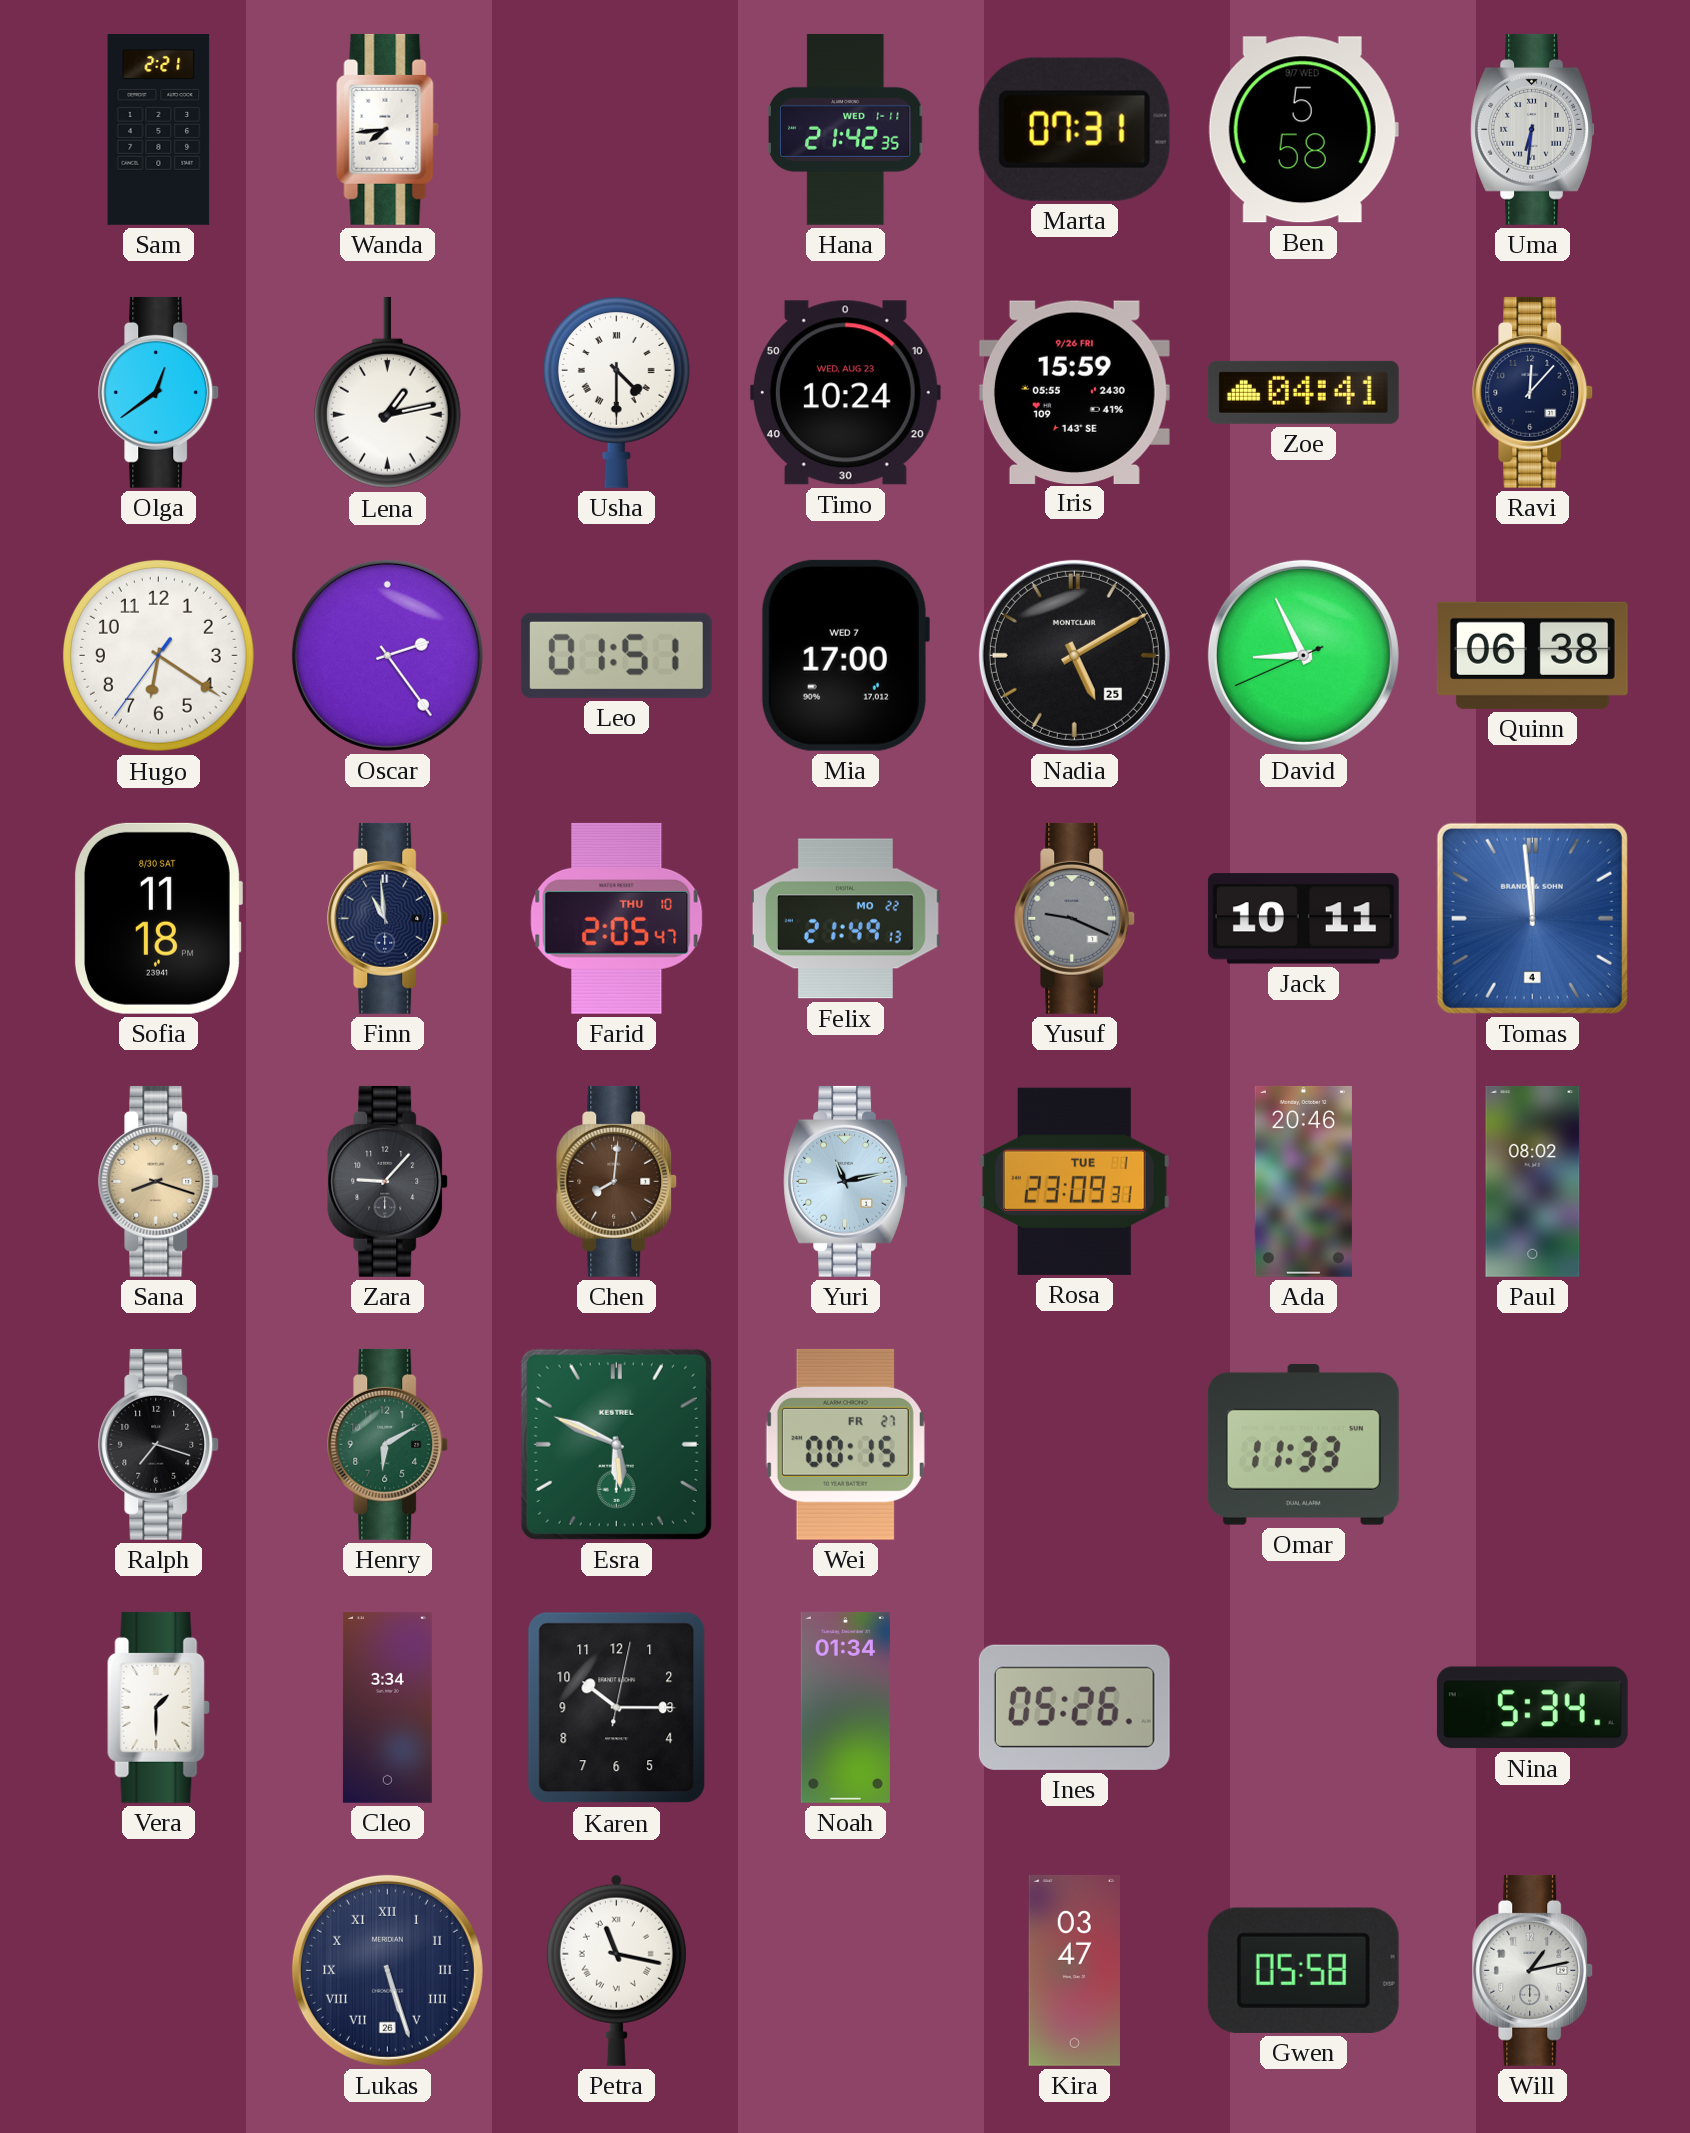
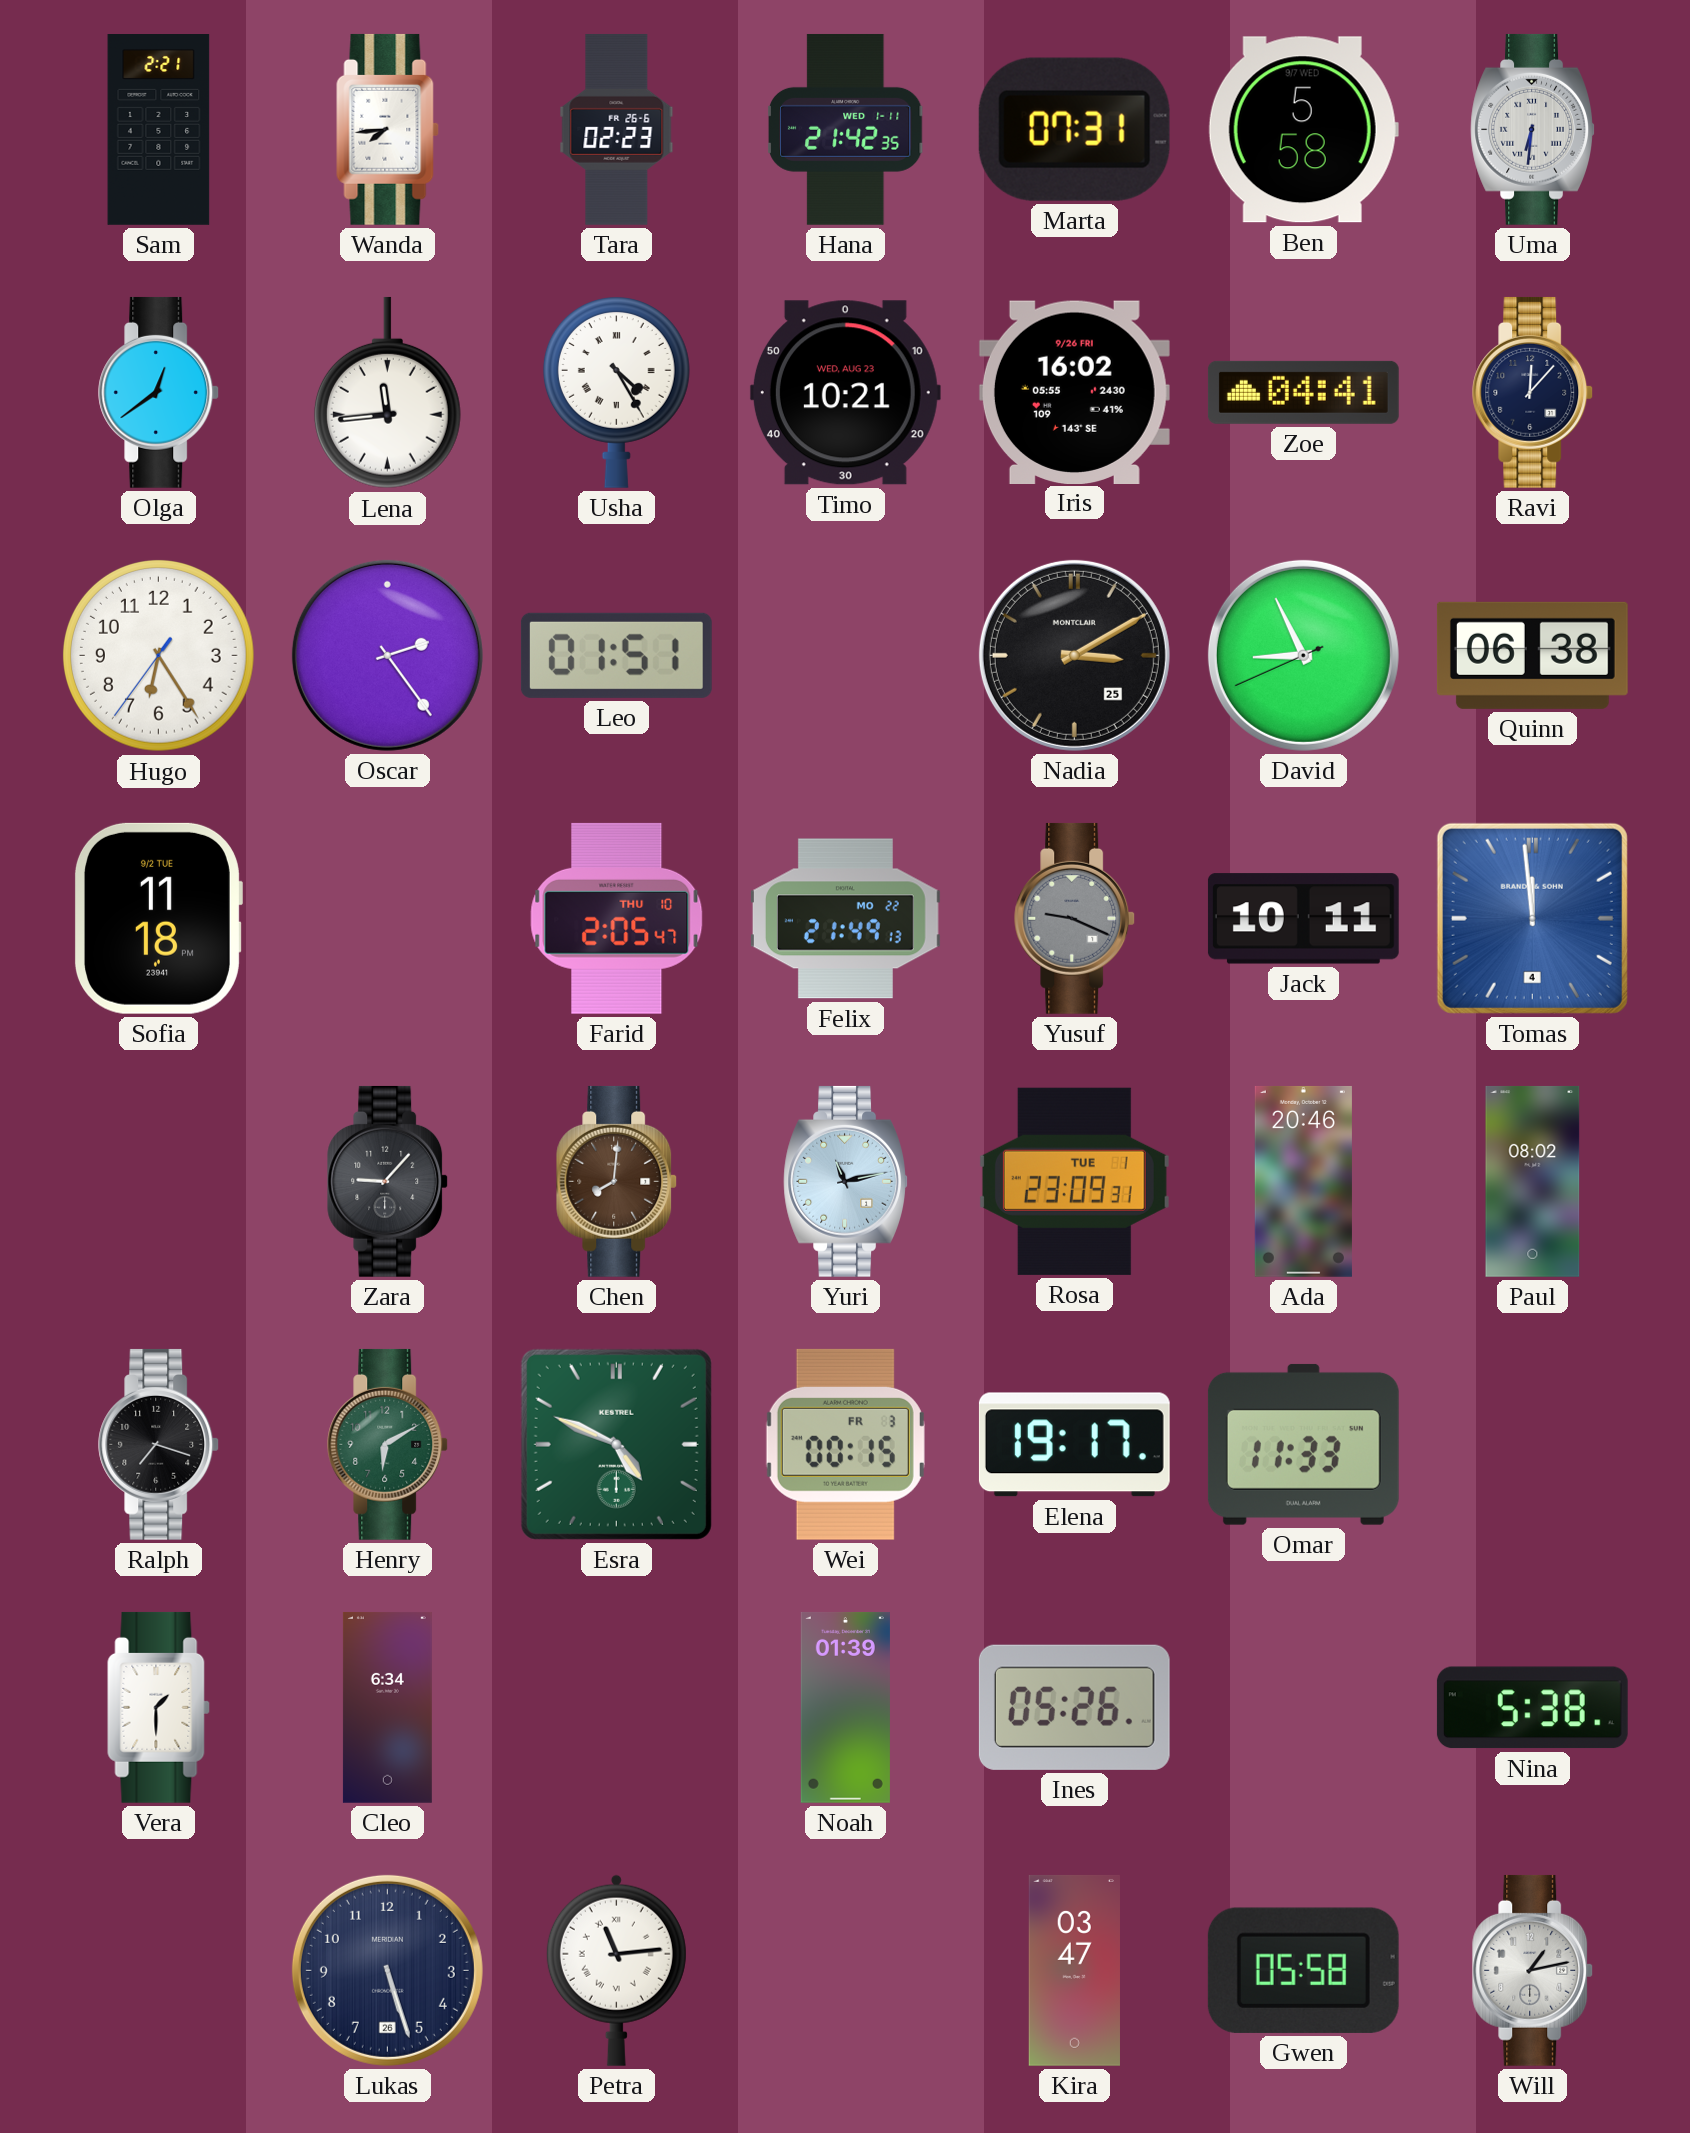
Tara: none -> 02:23 (617, 129)
Lena: 1:13 -> 11:44 (387, 393)
Usha: 4:30 -> 4:25 (616, 392)
Timo: 10:24 -> 10:21 (845, 393)
Iris: 15:59 -> 16:02 (1074, 392)
Hugo: 6:20 -> 6:24 (158, 655)
Mia: 17:00 -> none (845, 655)
Nadia: 5:10 -> 3:10 (1074, 655)
Sofia date: 8/30 SAT -> 9/2 TUE (158, 918)
Finn: 10:59 -> none (388, 918)
Sana: 8:18 -> none (159, 1181)
Esra: 5:49 -> 4:49 (616, 1444)
Wei date: FR 27 -> FR 3 (845, 1444)
Elena: none -> 19:17 (1074, 1445)
Cleo: 3:34 -> 6:34 (387, 1707)
Karen: 10:15 -> none (617, 1708)
Noah: 01:34 -> 01:39 (845, 1707)
Nina: 5:34 -> 5:38 (1532, 1708)
Lukas numerals: Roman -> Arabic (387, 1970)
Petra: 11:17 -> 11:14 (616, 1970)
